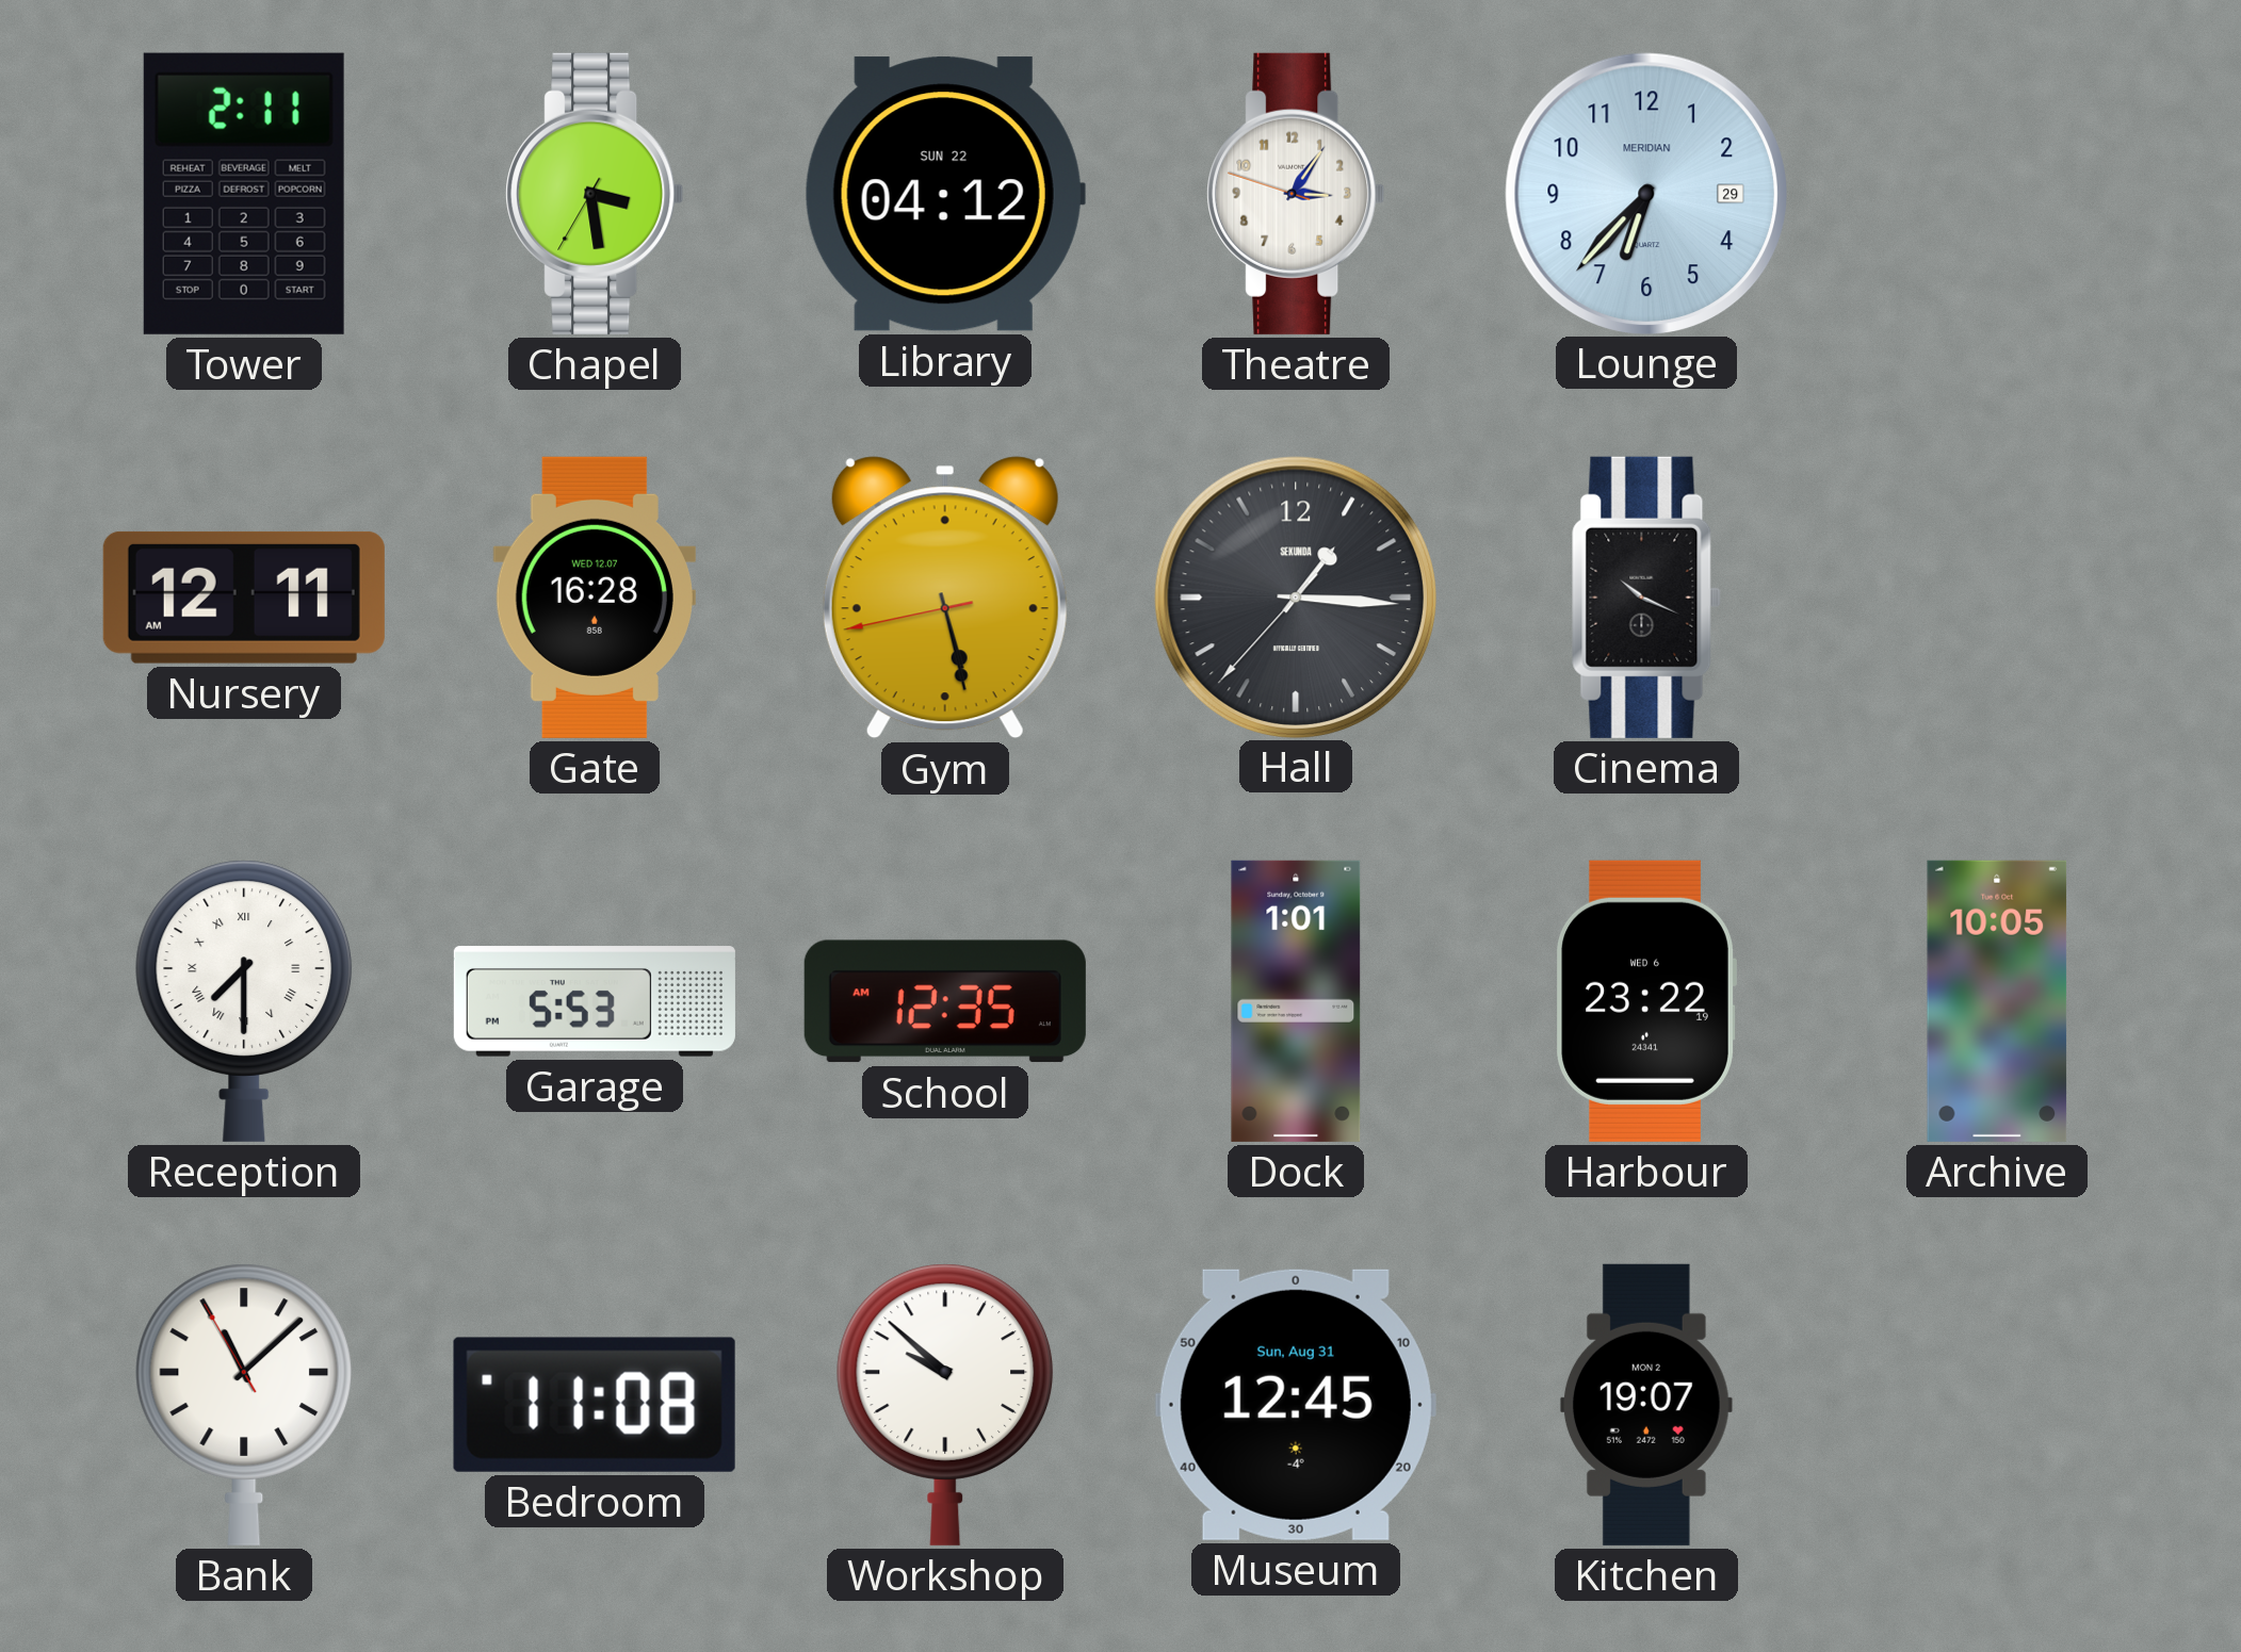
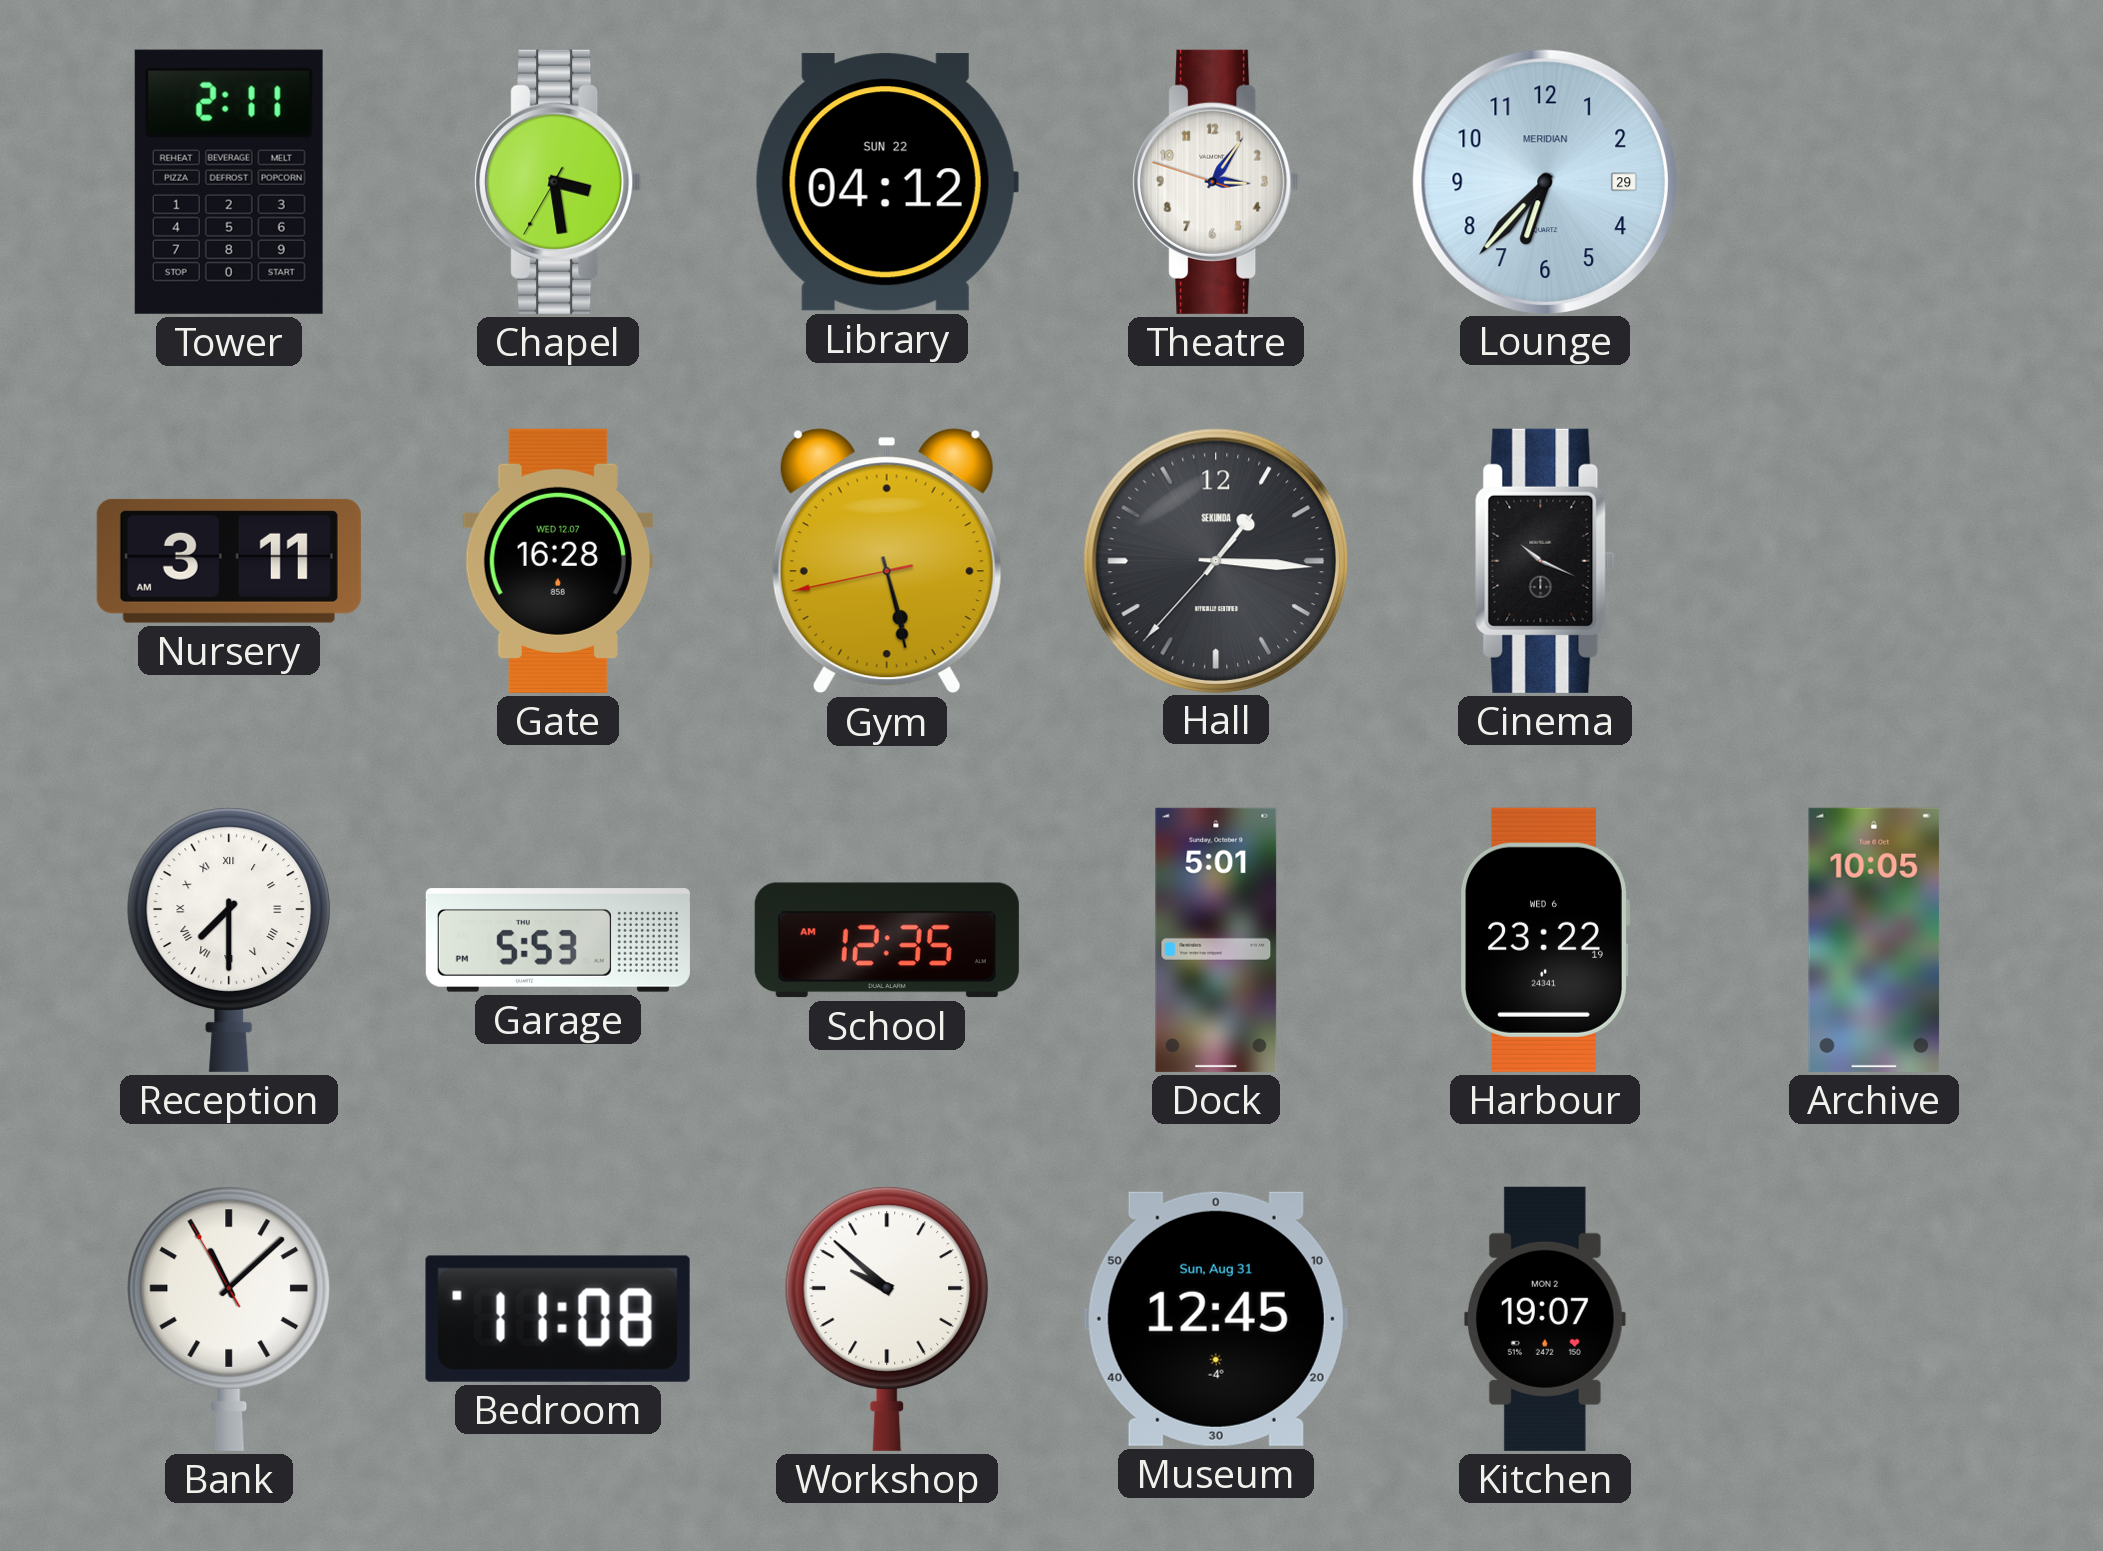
Nursery: 12:11 -> 3:11 (229, 561)
Dock: 1:01 -> 5:01 (1216, 940)
